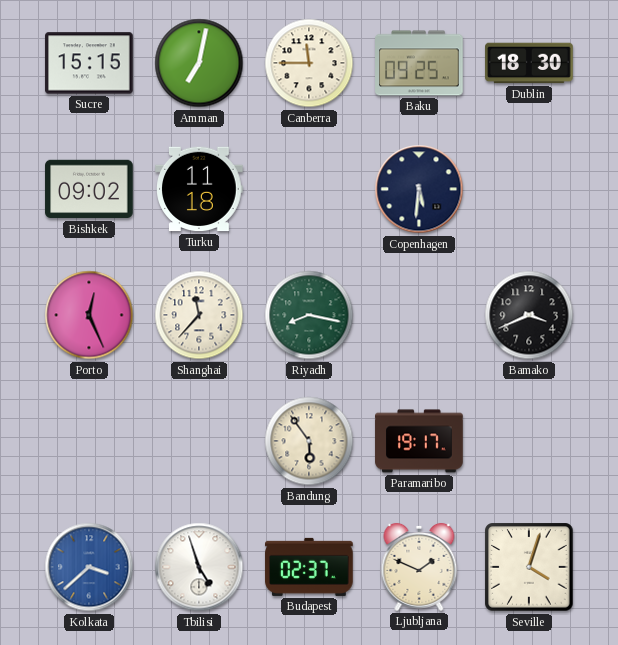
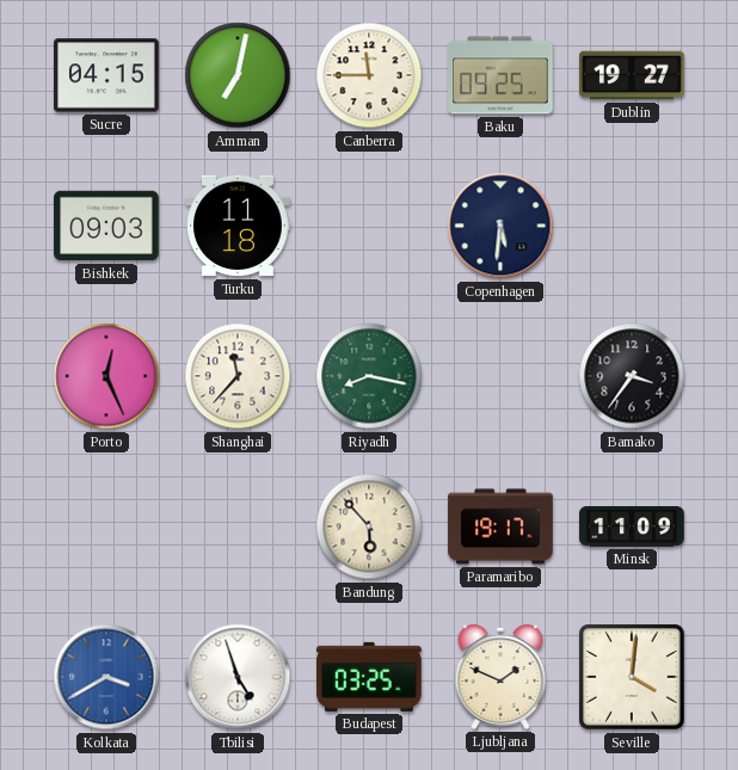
Sucre: 15:15 -> 04:15 (106, 75)
Dublin: 18:30 -> 19:27 (632, 75)
Bishkek: 09:02 -> 09:03 (106, 226)
Bamako: 3:41 -> 3:36 (632, 376)
Bandung: 5:54 -> 5:53 (369, 526)
Minsk: none -> 11:09 (632, 528)
Kolkata: 3:38 -> 3:40 (106, 677)
Budapest: 02:37 -> 03:25 (369, 677)
Seville: 4:03 -> 4:01 (632, 677)
